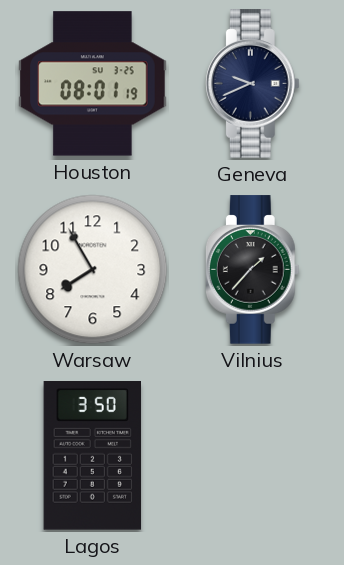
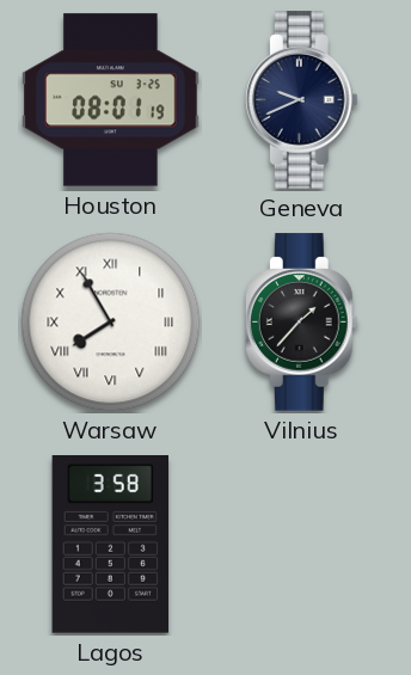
Warsaw numerals: Arabic -> Roman (111, 323)
Lagos: 3:50 -> 3:58 (110, 545)
